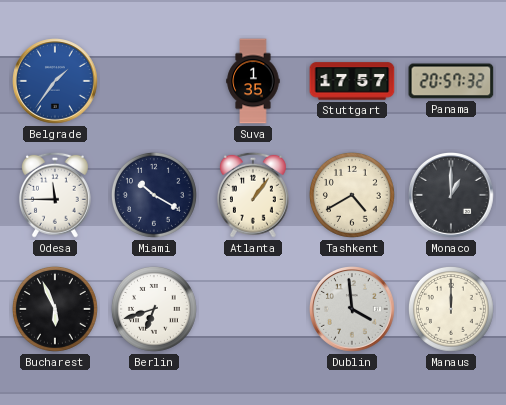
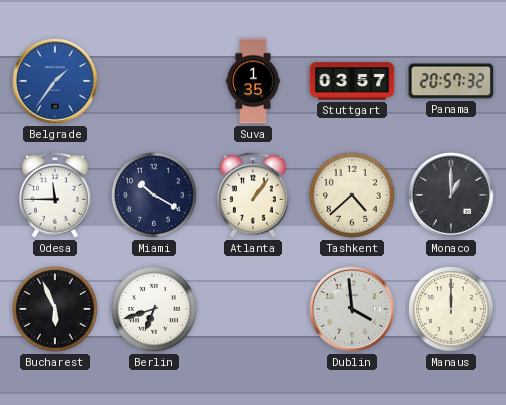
Stuttgart: 17:57 -> 03:57 (352, 81)
Tashkent: 4:40 -> 4:38 (352, 195)
